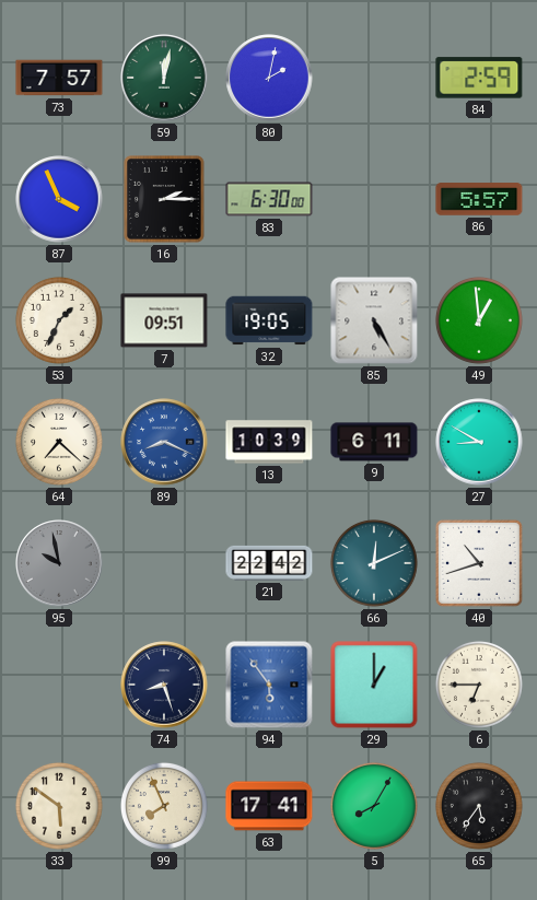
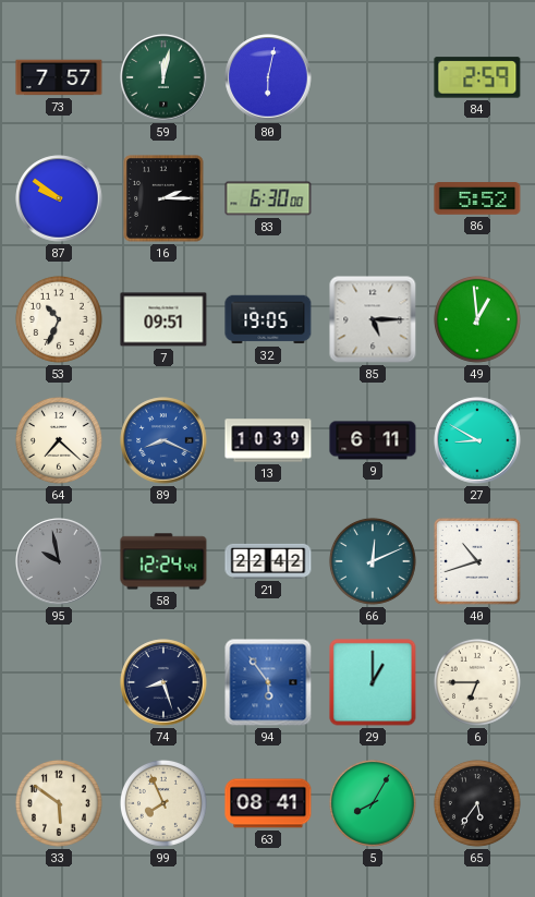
80: 2:02 -> 6:02 (268, 77)
87: 3:56 -> 9:51 (59, 198)
86: 5:57 -> 5:52 (477, 198)
53: 1:34 -> 10:34 (59, 319)
85: 5:25 -> 5:15 (373, 319)
58: none -> 12:24 (163, 561)
63: 17:41 -> 08:41 (268, 803)
